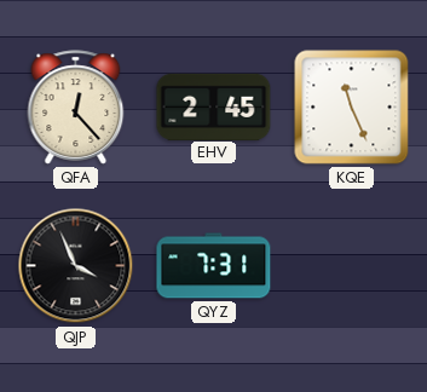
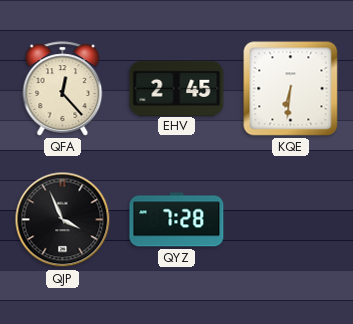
KQE: 11:26 -> 6:31 (291, 89)
QYZ: 7:31 -> 7:28 (177, 220)
